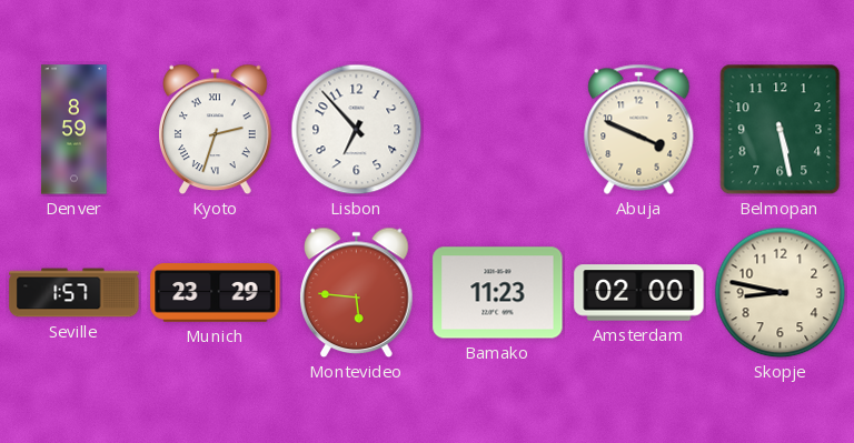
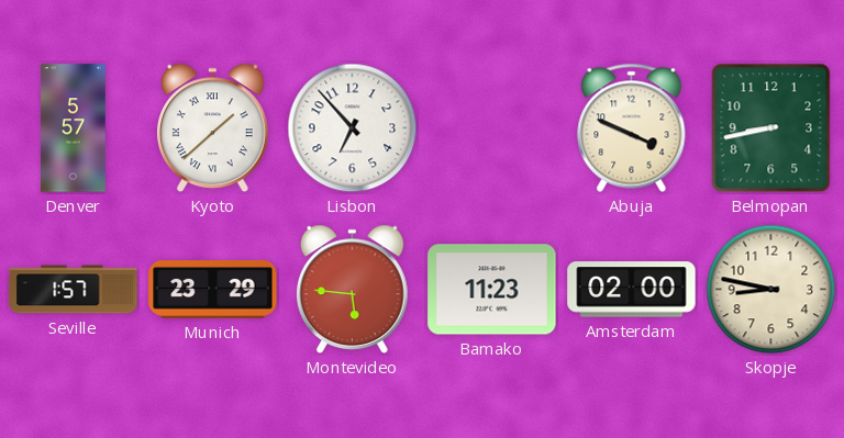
Denver: 8:59 -> 5:57 (74, 128)
Kyoto: 2:33 -> 1:38 (213, 128)
Belmopan: 5:28 -> 8:43 (771, 128)
